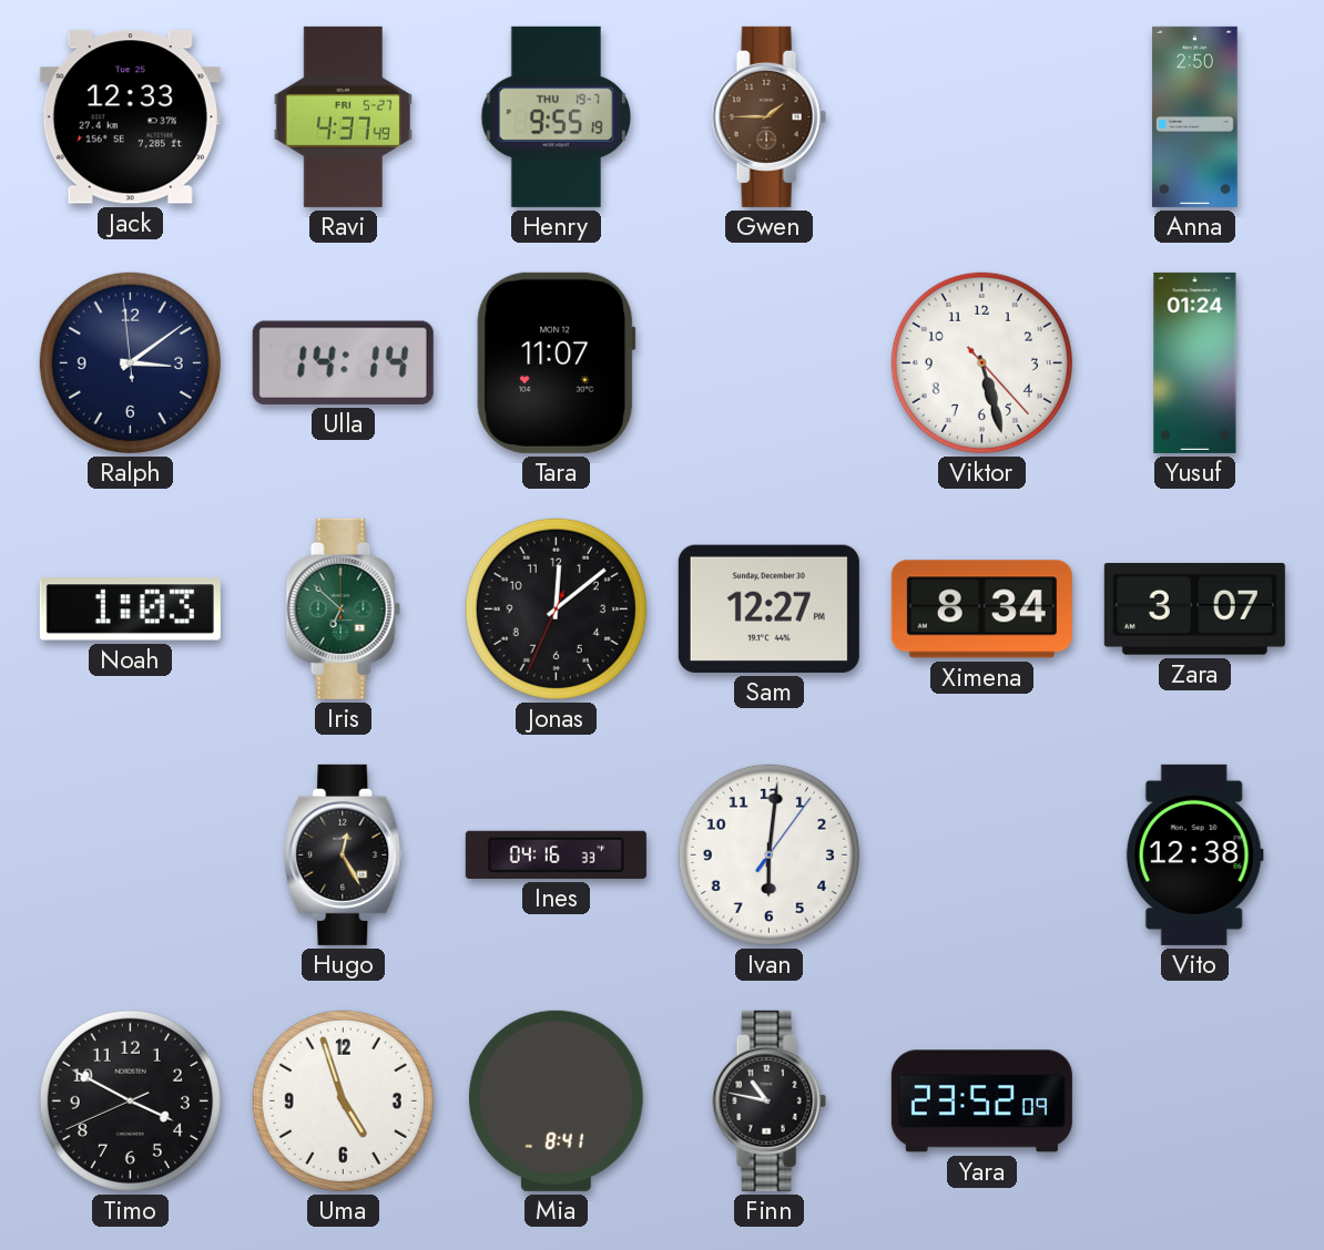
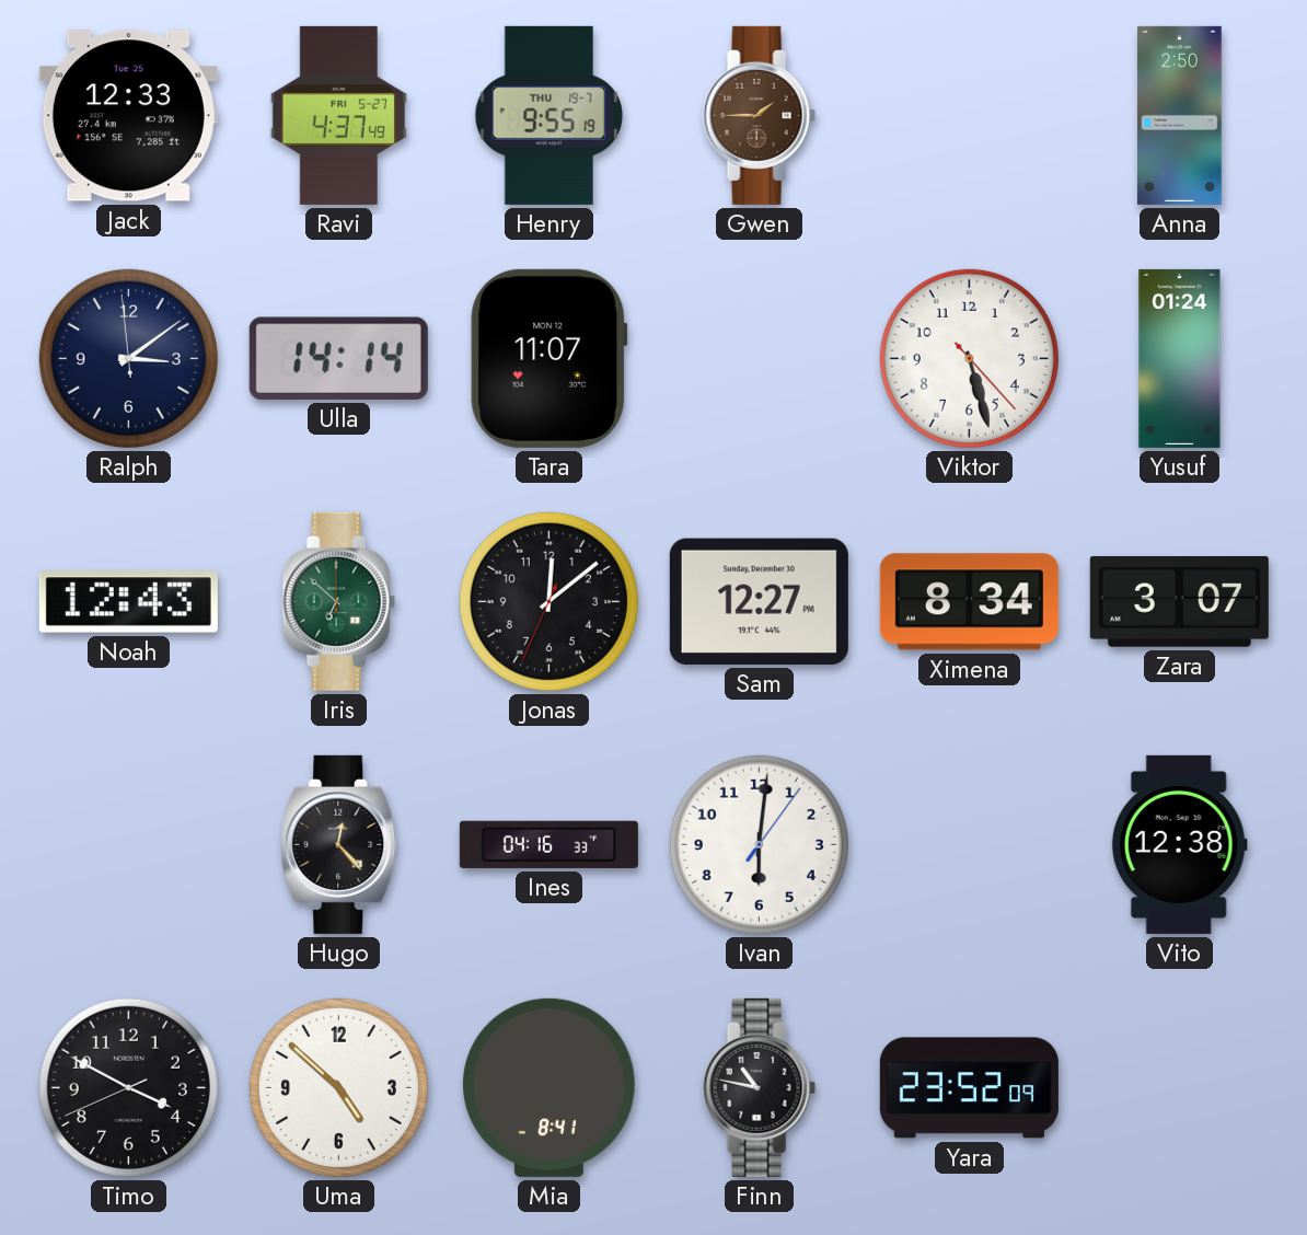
Noah: 1:03 -> 12:43 (128, 602)
Hugo: 12:25 -> 12:23 (339, 844)
Uma: 4:57 -> 4:52 (338, 1087)
